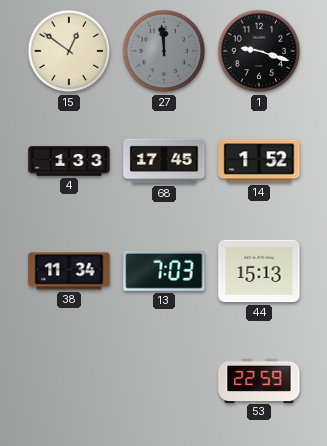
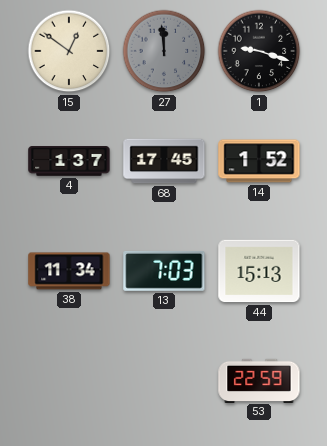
4: 1:33 -> 1:37 (69, 161)
